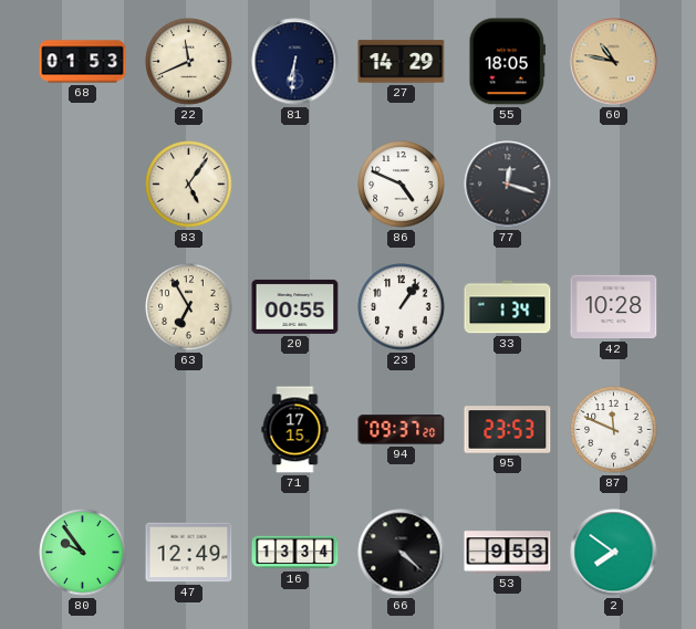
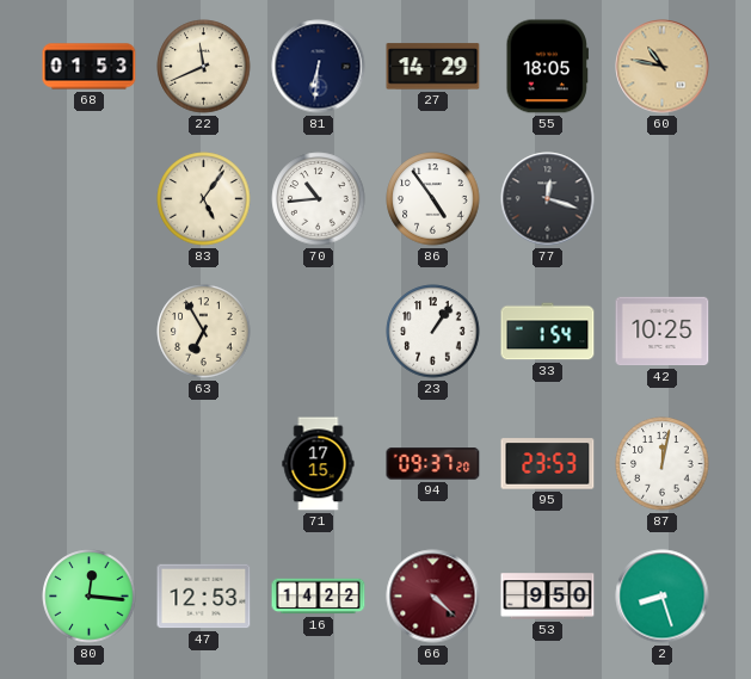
70: none -> 10:44 (319, 199)
86: 4:49 -> 4:54 (433, 199)
20: 00:55 -> none (295, 306)
33: 1:34 -> 1:54 (548, 332)
42: 10:28 -> 10:25 (663, 332)
87: 11:49 -> 12:02 (663, 464)
80: 9:54 -> 12:16 (90, 597)
47: 12:49 -> 12:53 (204, 597)
16: 13:34 -> 14:22 (319, 597)
66 dial: black -> burgundy (433, 597)
53: 9:53 -> 9:50 (548, 597)
2: 7:51 -> 8:27 (663, 597)
